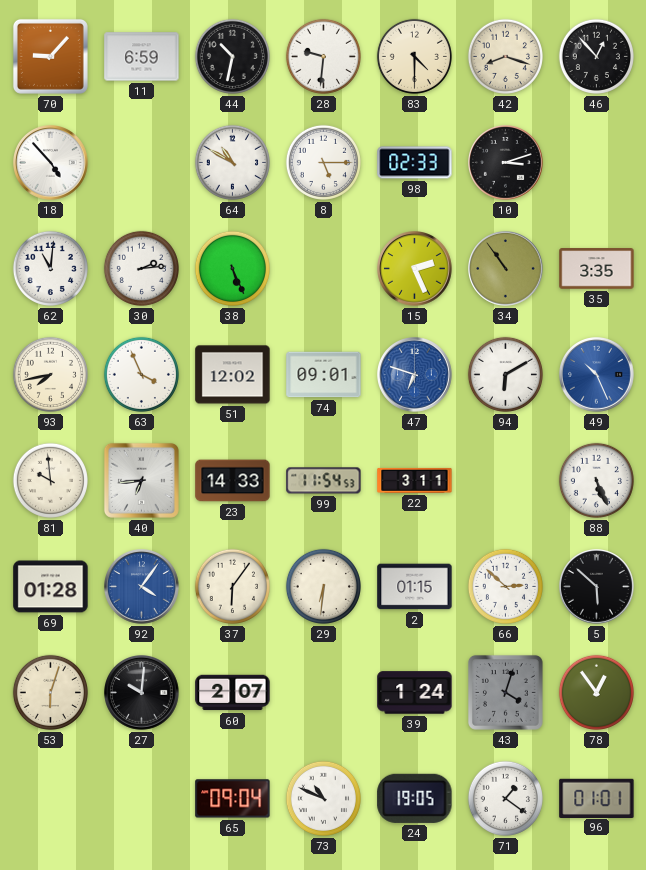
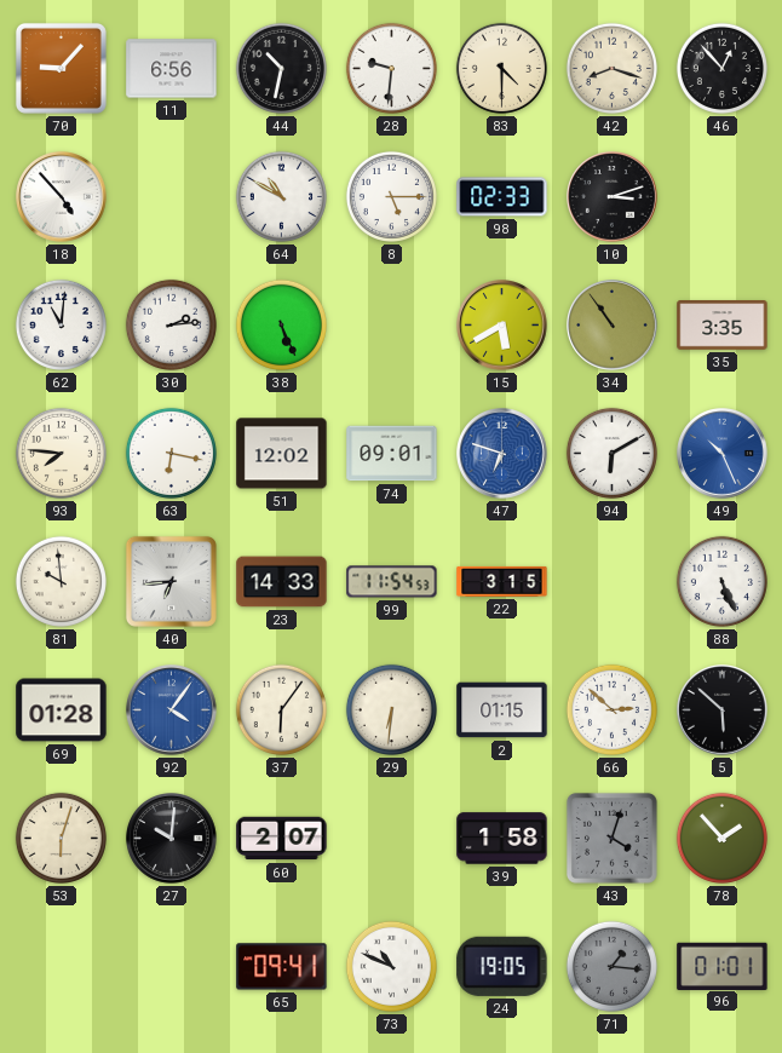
11: 6:59 -> 6:56 (172, 69)
15: 2:26 -> 5:40 (502, 326)
93: 7:43 -> 7:46 (61, 453)
63: 3:56 -> 6:17 (171, 453)
22: 3:11 -> 3:15 (502, 581)
39: 1:24 -> 1:58 (502, 839)
78: 12:54 -> 1:53 (721, 838)
65: 09:04 -> 09:41 (282, 967)
71: 1:21 -> 1:16 (611, 966)
71 dial: white -> grey (611, 966)
